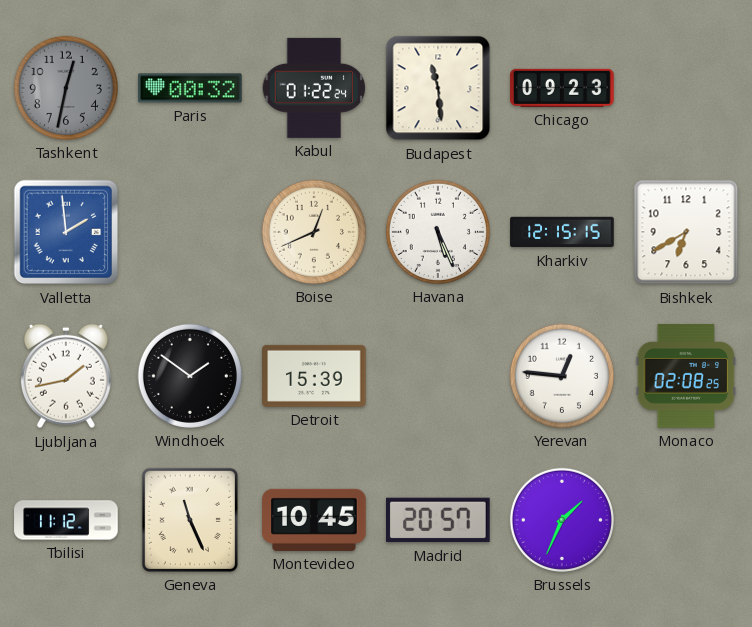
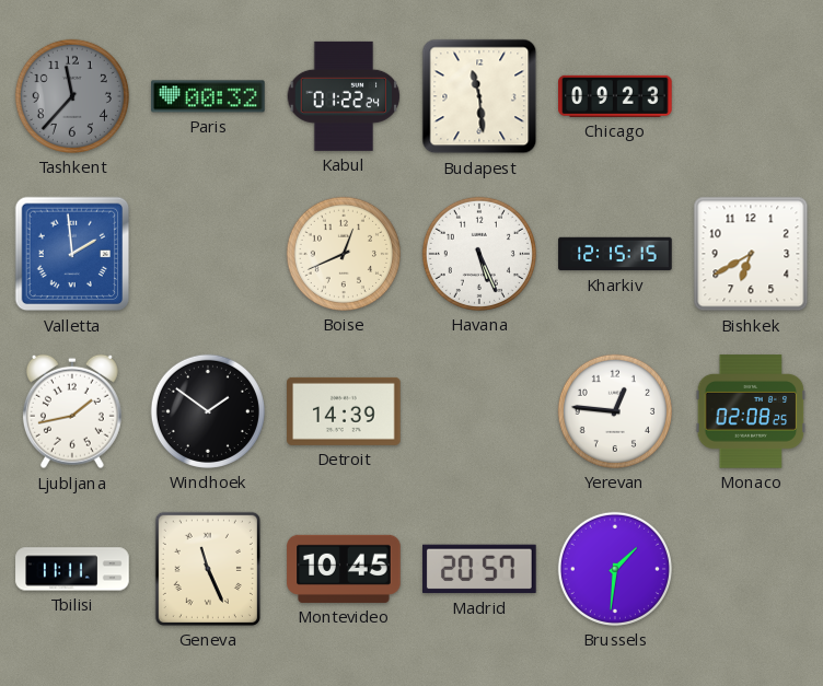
Tashkent: 12:32 -> 11:37 (72, 96)
Detroit: 15:39 -> 14:39 (344, 411)
Tbilisi: 11:12 -> 11:11 (72, 569)
Brussels: 1:34 -> 1:31 (615, 569)
